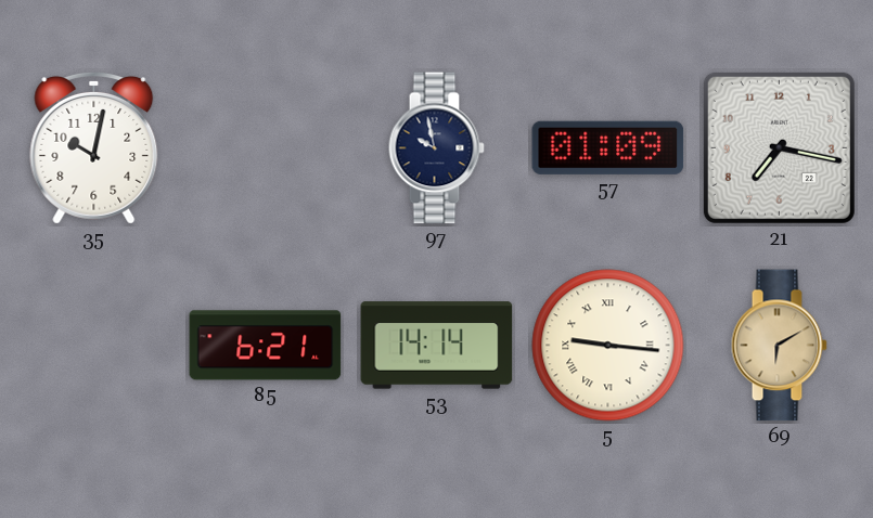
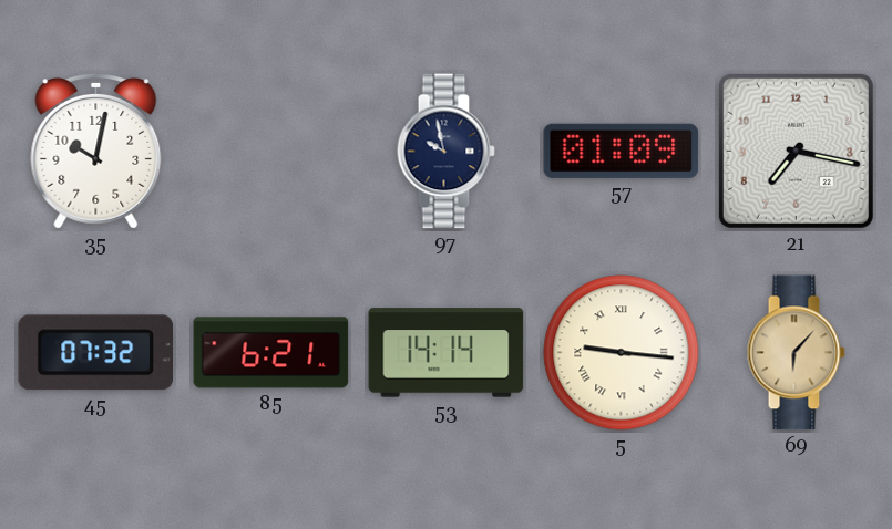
45: none -> 07:32 (95, 353)
69: 6:10 -> 6:07 (796, 353)
